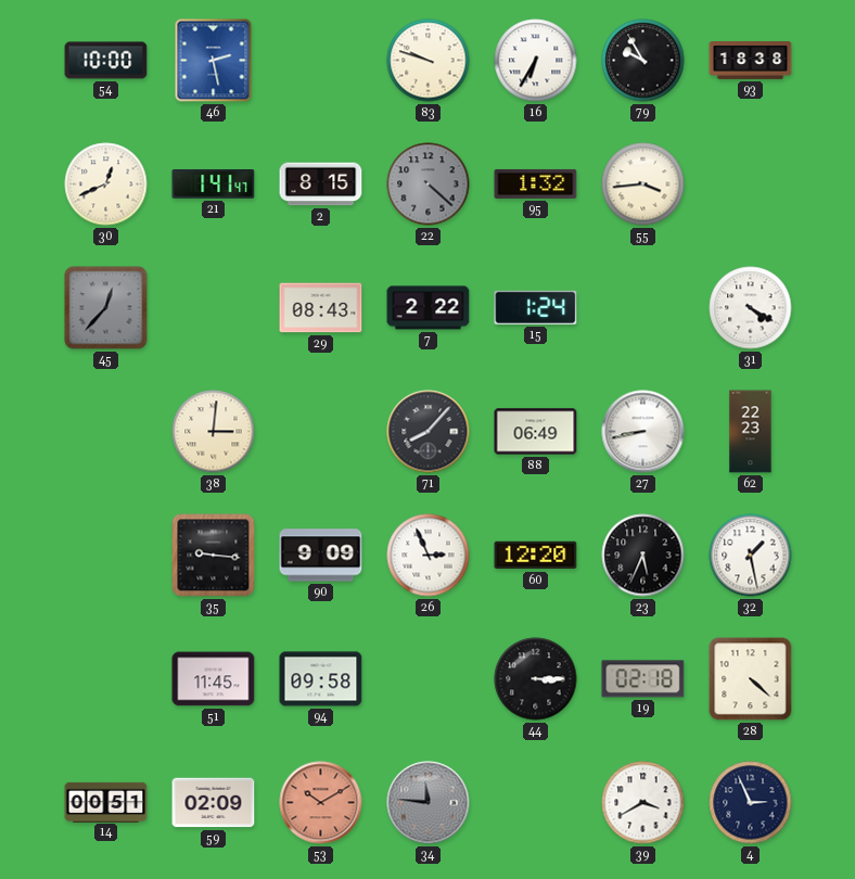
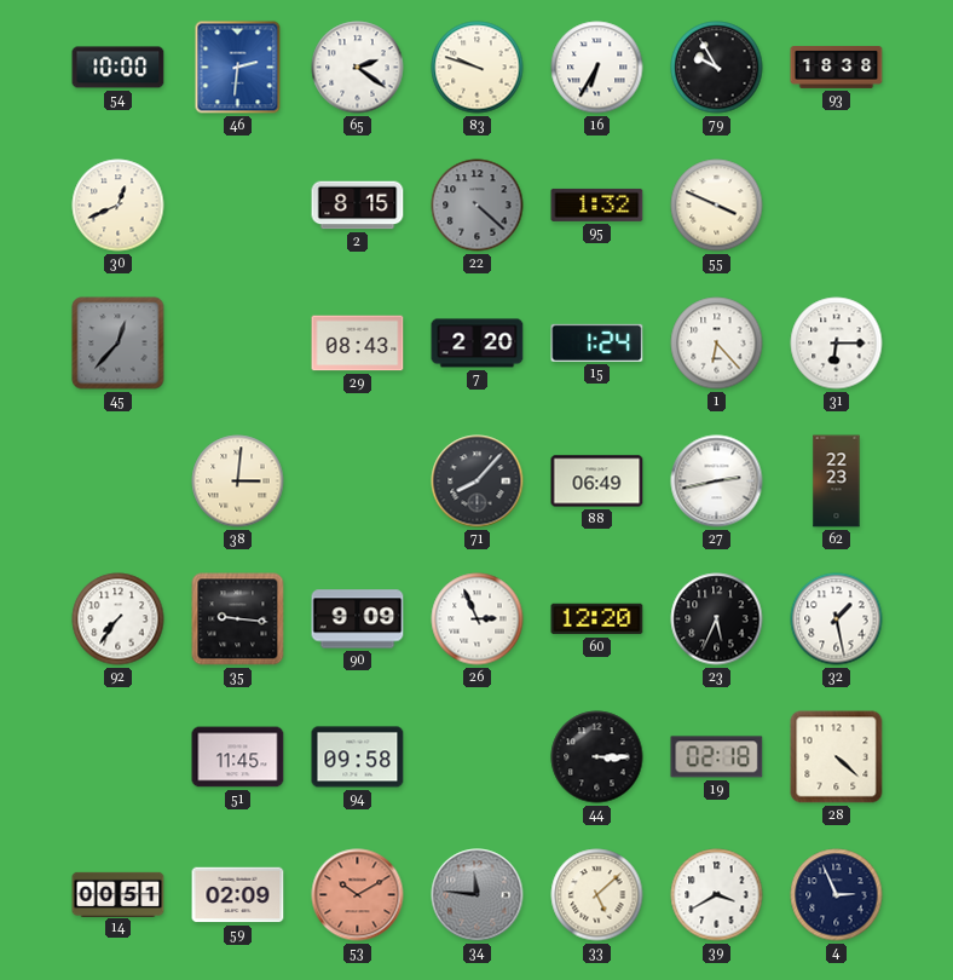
46: 2:28 -> 2:31 (238, 68)
65: none -> 2:21 (358, 68)
21: 1:41 -> none (214, 184)
55: 3:44 -> 3:49 (717, 206)
7: 2:22 -> 2:20 (478, 344)
1: none -> 6:23 (717, 344)
31: 4:20 -> 6:15 (837, 344)
27: 8:43 -> 2:43 (717, 482)
92: none -> 7:36 (119, 619)
33: none -> 5:08 (597, 895)
